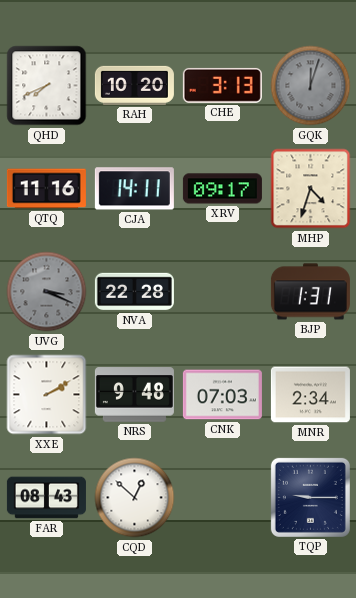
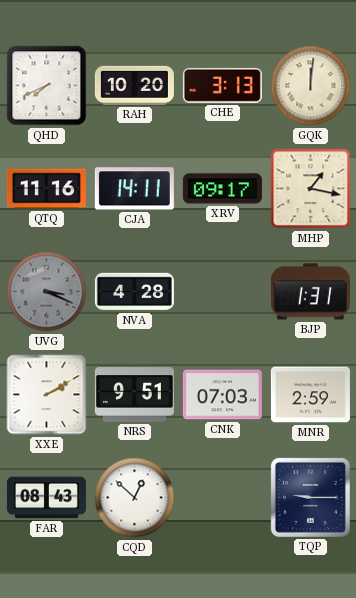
GQK: 12:03 -> 12:01 (311, 86)
GQK dial: grey -> cream (311, 86)
MHP: 4:33 -> 1:17 (311, 189)
NVA: 22:28 -> 4:28 (134, 292)
NRS: 9:48 -> 9:51 (134, 395)
MNR: 2:34 -> 2:59 (310, 395)
